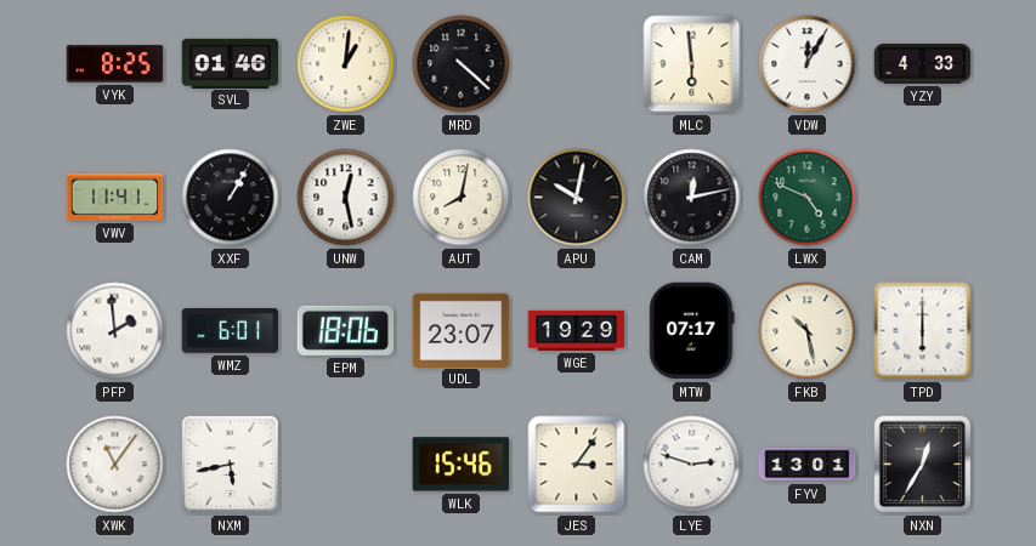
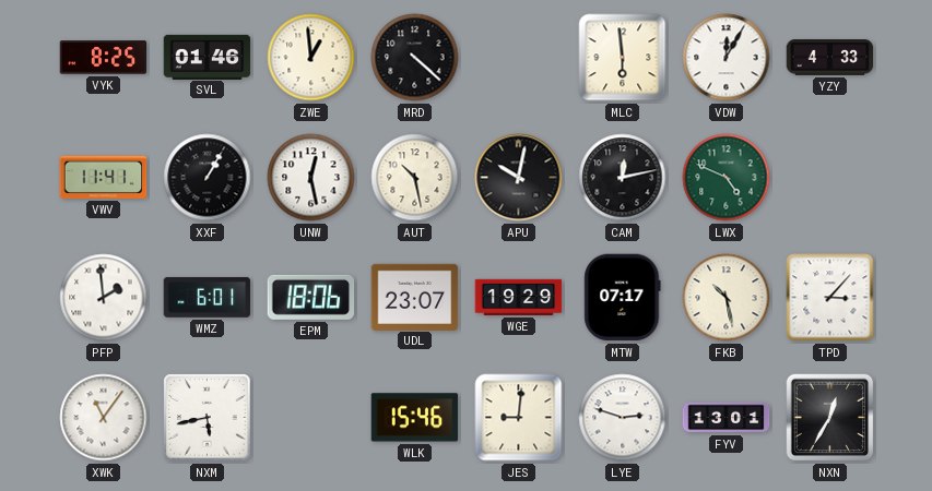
ZWE: 1:01 -> 12:59 (311, 58)
AUT: 8:02 -> 10:28 (415, 178)
TPD: 6:00 -> 3:07 (830, 298)
JES: 3:06 -> 9:01 (519, 418)
